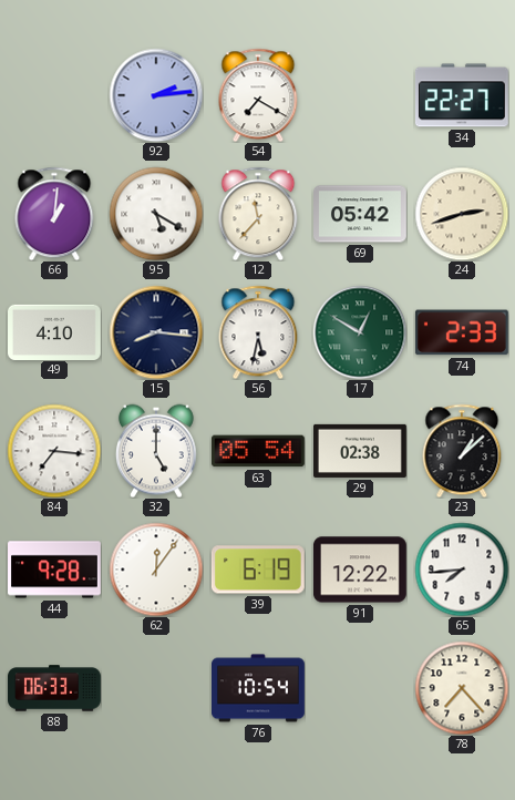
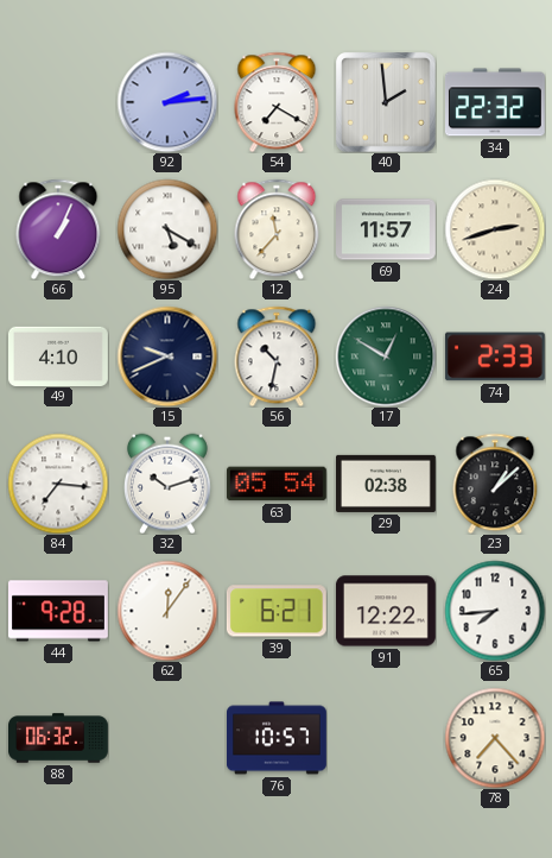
40: none -> 1:59 (386, 102)
34: 22:27 -> 22:32 (495, 102)
66: 1:01 -> 1:04 (58, 229)
69: 05:42 -> 11:57 (387, 229)
15: 8:16 -> 9:41 (167, 357)
56: 5:32 -> 10:32 (277, 357)
32: 5:00 -> 10:12 (167, 484)
39: 6:19 -> 6:21 (277, 611)
88: 06:33 -> 06:32 (59, 738)
76: 10:54 -> 10:57 (278, 738)
